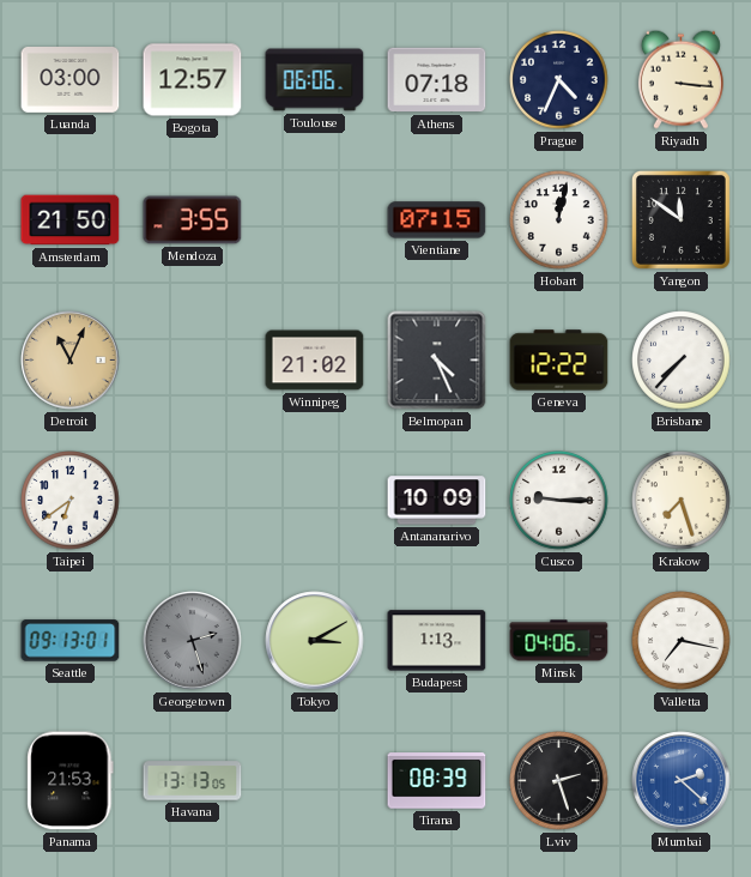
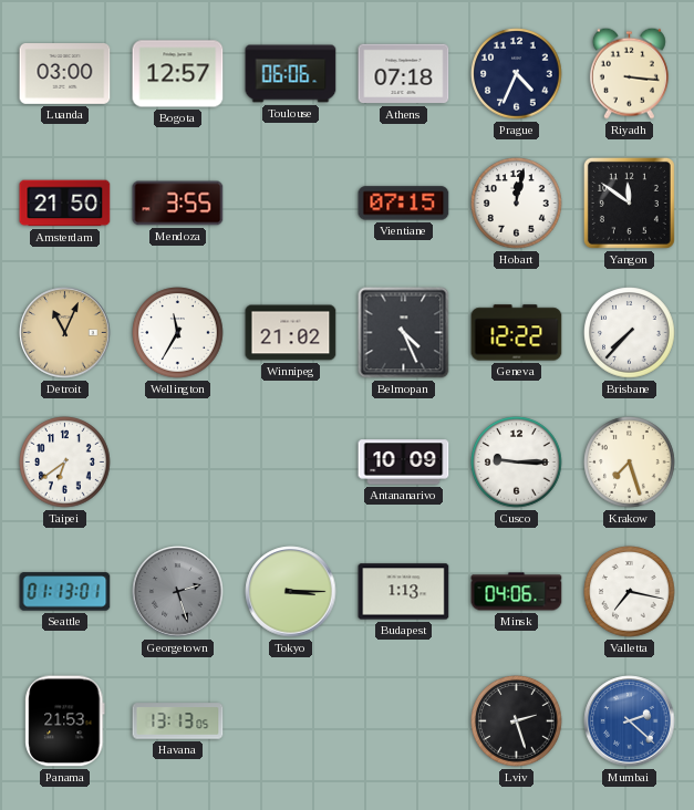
Wellington: none -> 11:35 (178, 333)
Seattle: 09:13 -> 01:13 (65, 592)
Tokyo: 3:10 -> 3:15 (291, 592)
Tirana: 08:39 -> none (437, 781)
